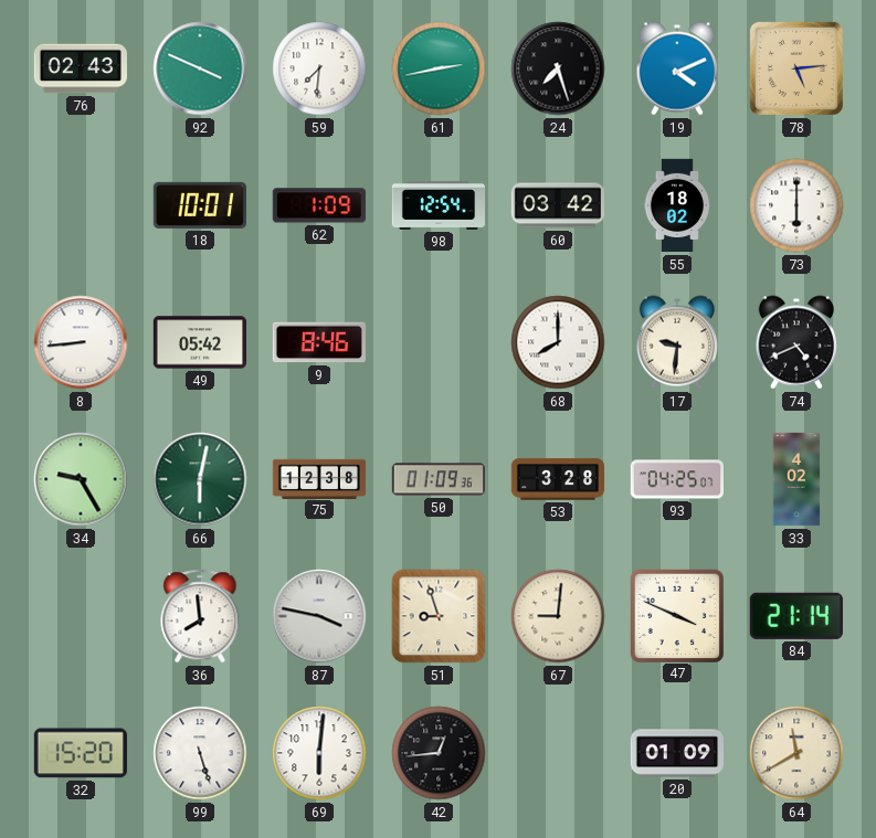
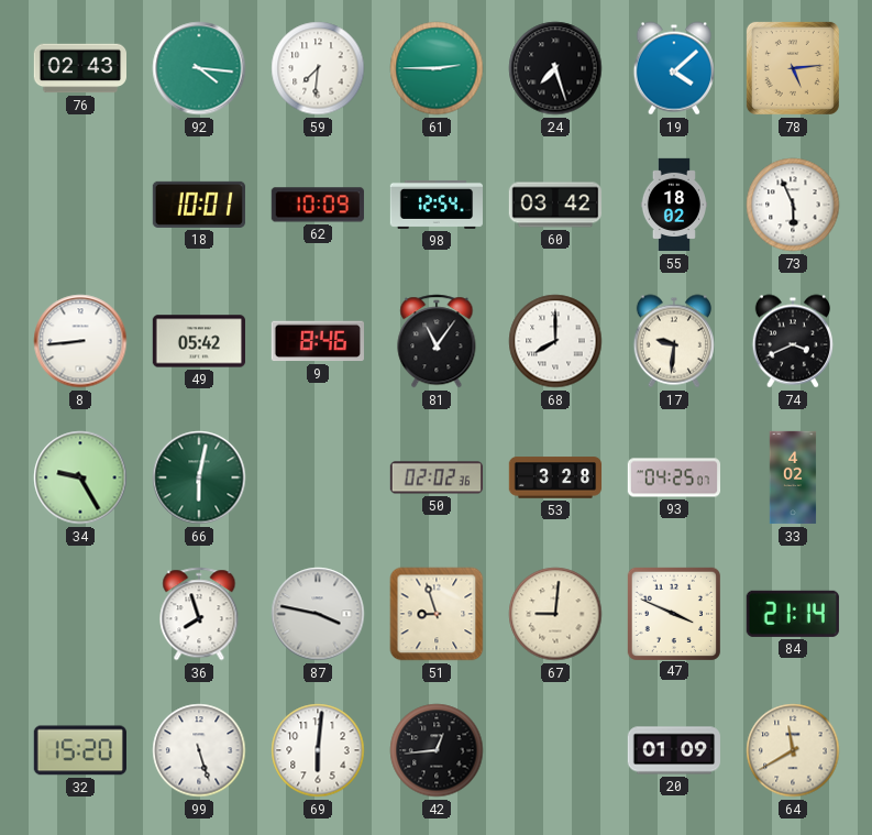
92: 3:49 -> 4:16 (199, 68)
61: 2:43 -> 2:45 (437, 68)
19: 4:11 -> 4:08 (674, 68)
62: 1:09 -> 10:09 (318, 205)
73: 6:00 -> 5:56 (793, 205)
81: none -> 11:06 (437, 341)
74: 4:41 -> 3:41 (793, 341)
75: 12:38 -> none (319, 478)
50: 01:09 -> 02:02 (435, 477)
36: 7:59 -> 7:57 (199, 614)
